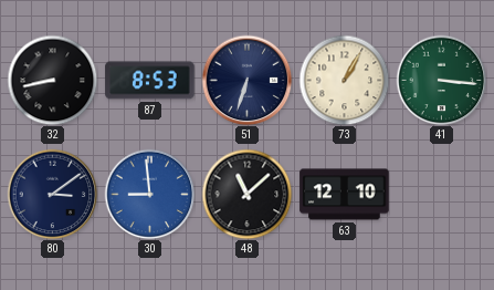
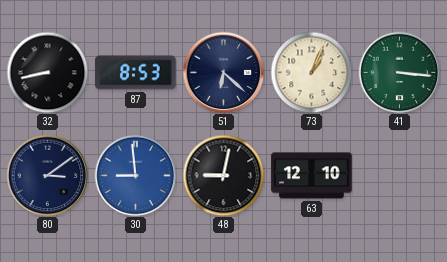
51: 6:33 -> 6:22 (223, 72)
73: 1:05 -> 1:04 (311, 72)
48: 11:08 -> 9:02 (223, 175)
